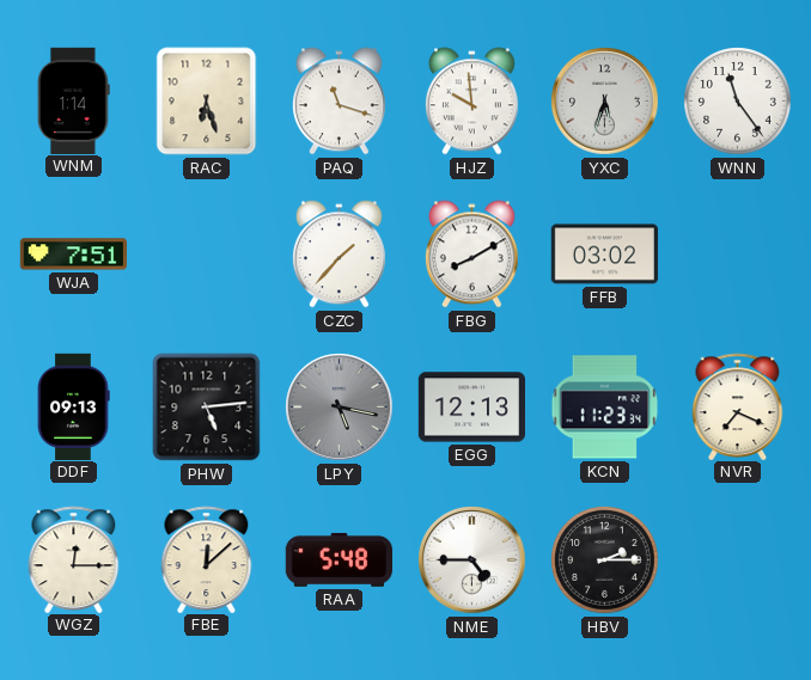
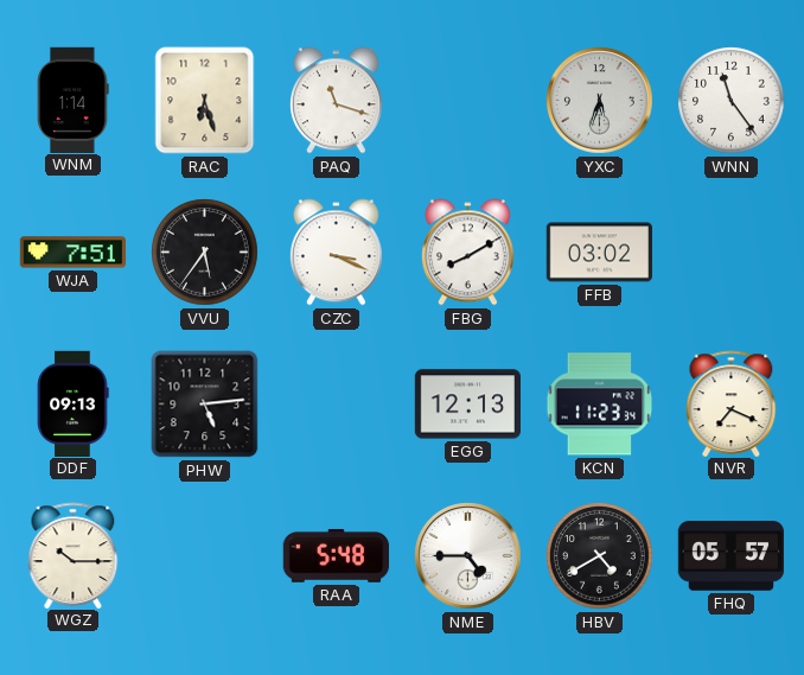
HJZ: 9:59 -> none (471, 102)
VVU: none -> 5:36 (205, 253)
CZC: 1:37 -> 3:19 (336, 253)
LPY: 5:17 -> none (340, 408)
WGZ: 12:15 -> 10:15 (74, 555)
FBE: 12:08 -> none (207, 559)
HBV: 2:15 -> 4:40 (600, 556)
FHQ: none -> 05:57 (730, 556)
